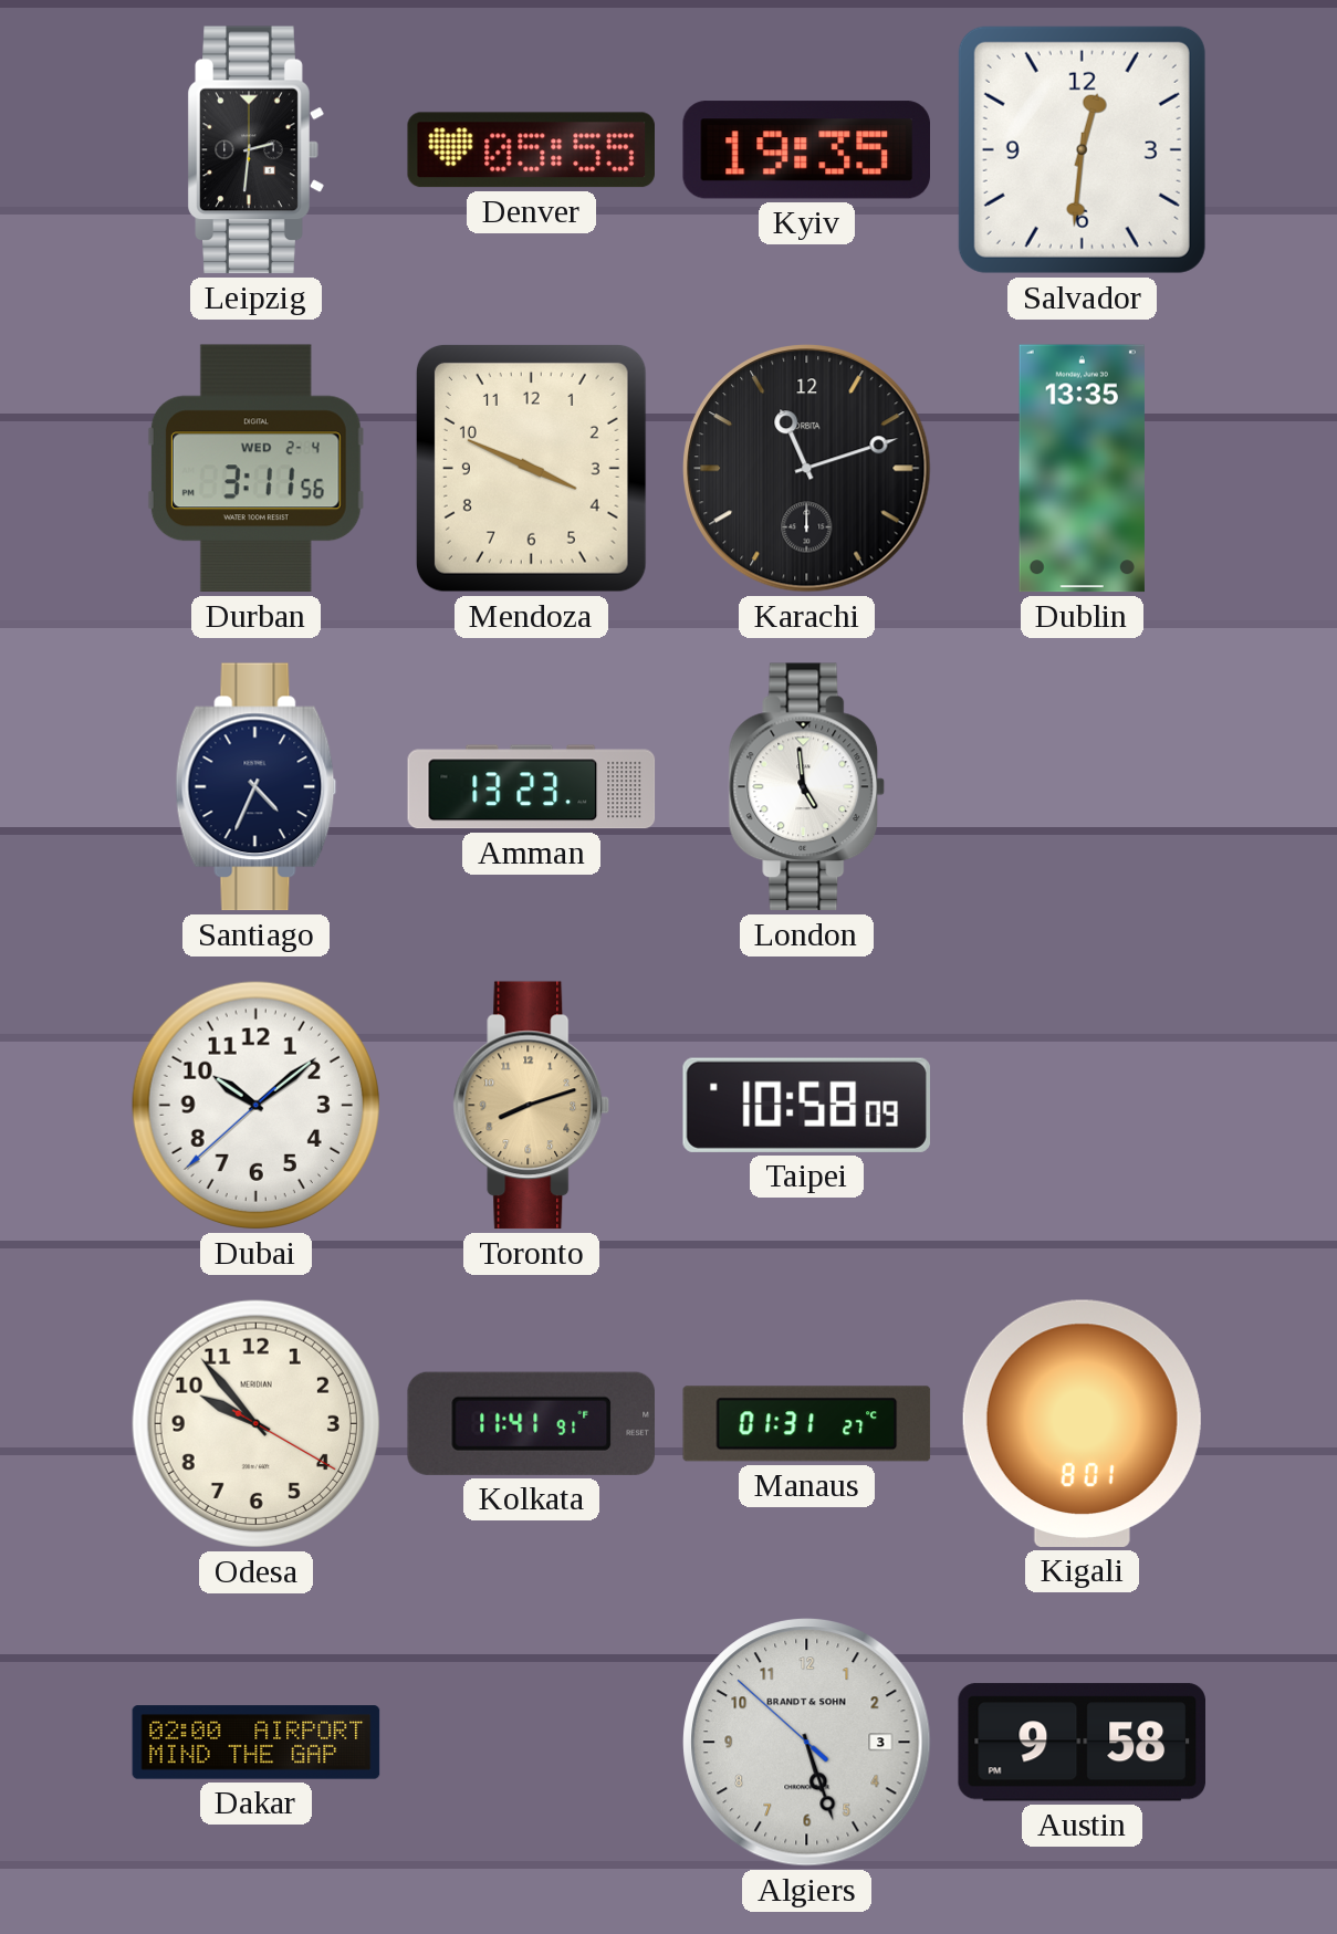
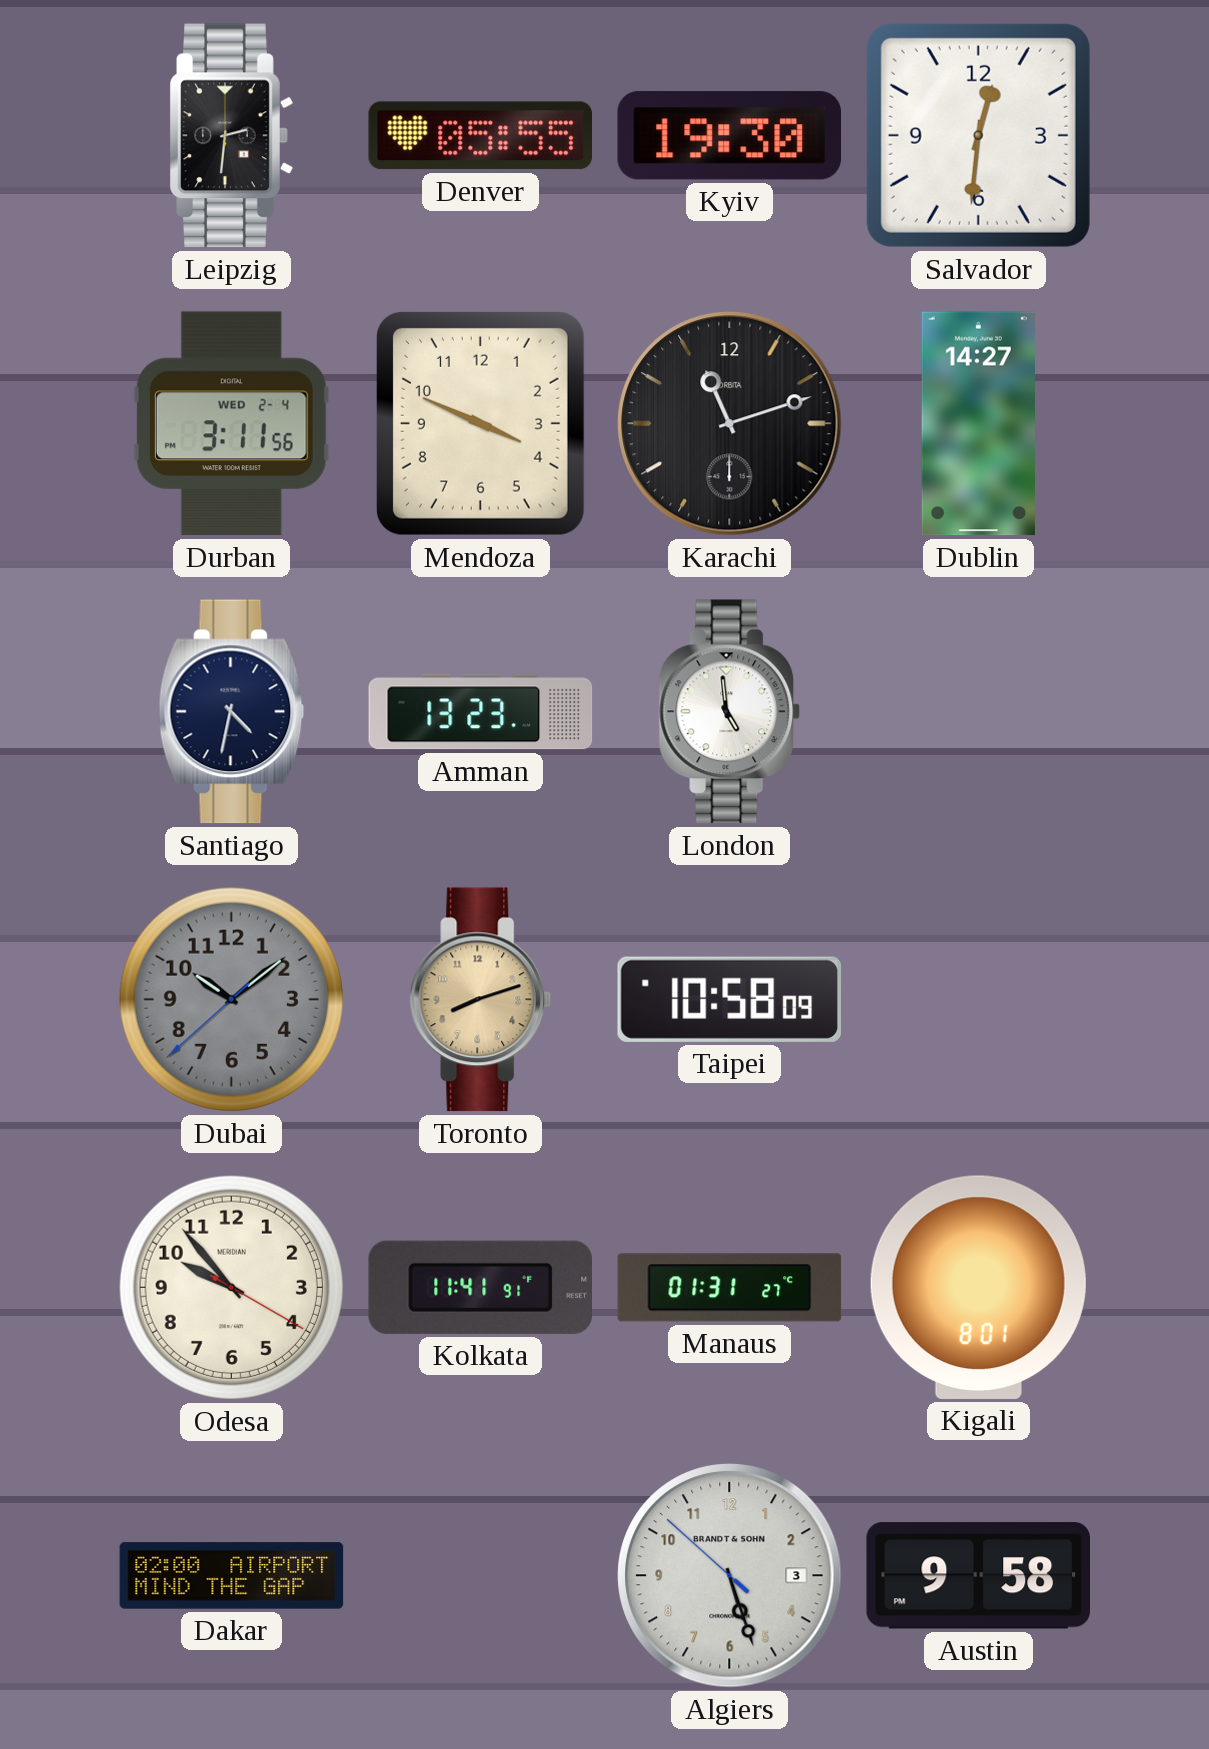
Kyiv: 19:35 -> 19:30 (729, 136)
Dublin: 13:35 -> 14:27 (978, 424)
Santiago: 4:34 -> 4:32 (232, 712)
Dubai dial: white -> grey (231, 999)
